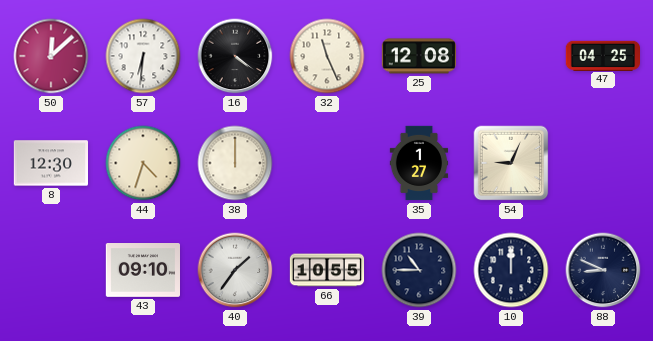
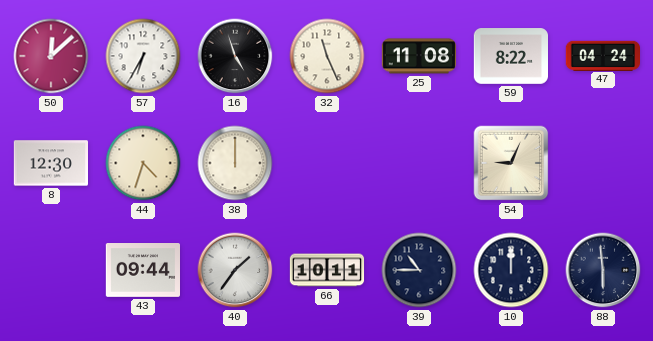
57: 6:31 -> 6:35 (143, 56)
16: 4:21 -> 4:57 (235, 56)
25: 12:08 -> 11:08 (419, 56)
59: none -> 8:22 (510, 56)
47: 04:25 -> 04:24 (602, 55)
35: 1:27 -> none (419, 163)
43: 09:10 -> 09:44 (142, 271)
66: 10:55 -> 10:11 (327, 270)
88: 8:49 -> 5:59 (603, 270)
